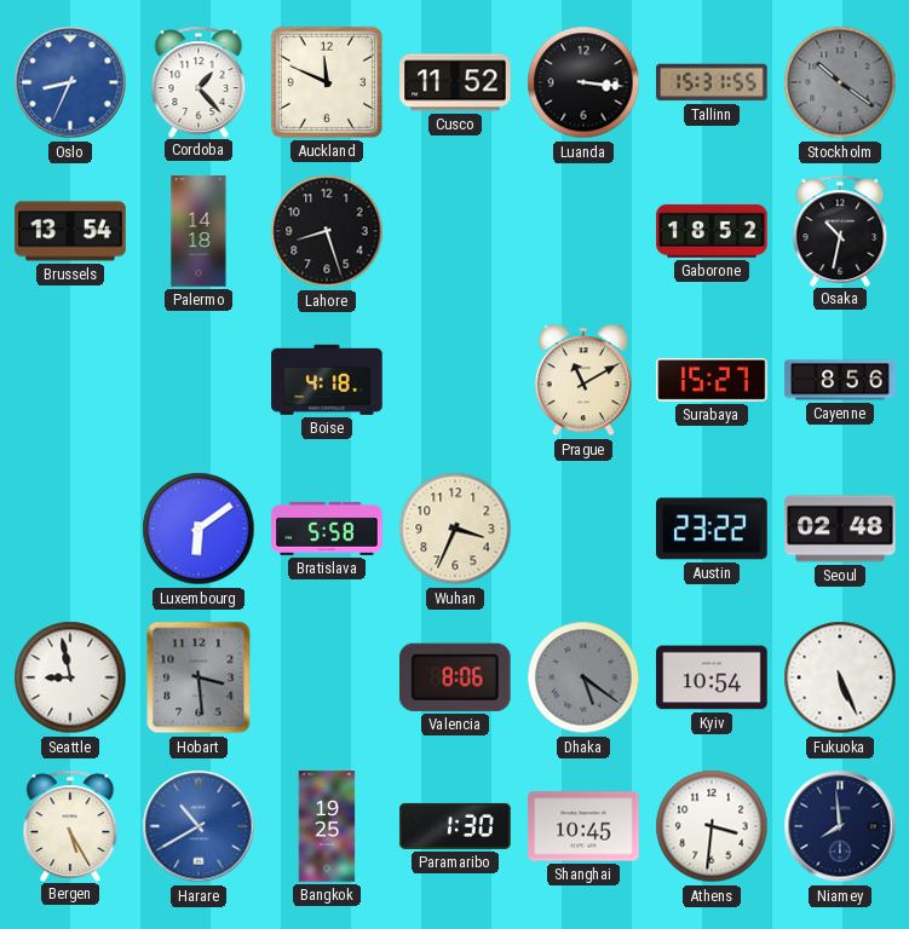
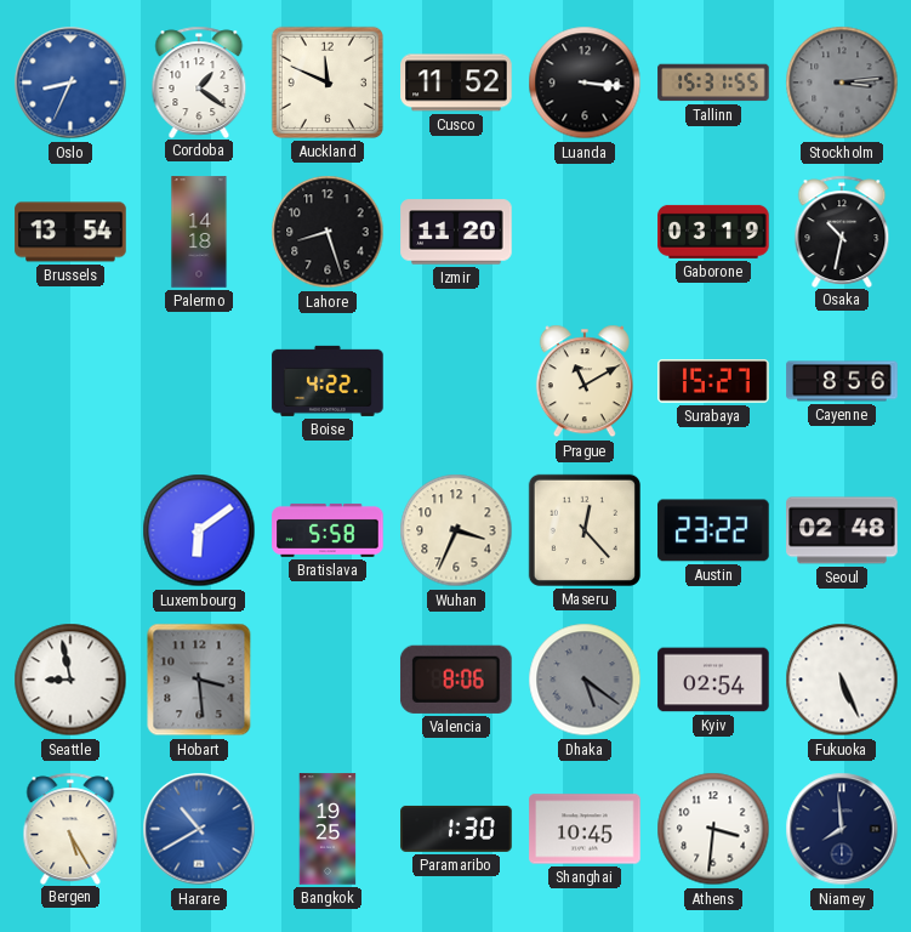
Cordoba: 1:23 -> 1:21 (199, 81)
Stockholm: 10:21 -> 3:14 (842, 83)
Izmir: none -> 11:20 (456, 232)
Gaborone: 18:52 -> 03:19 (713, 232)
Boise: 4:18 -> 4:22 (328, 381)
Maseru: none -> 12:23 (585, 530)
Kyiv: 10:54 -> 02:54 (713, 680)
